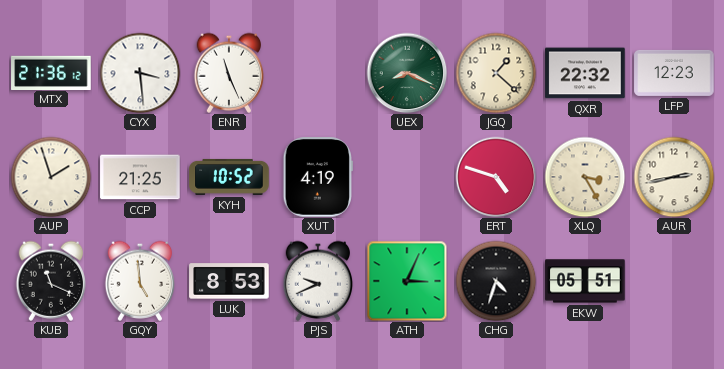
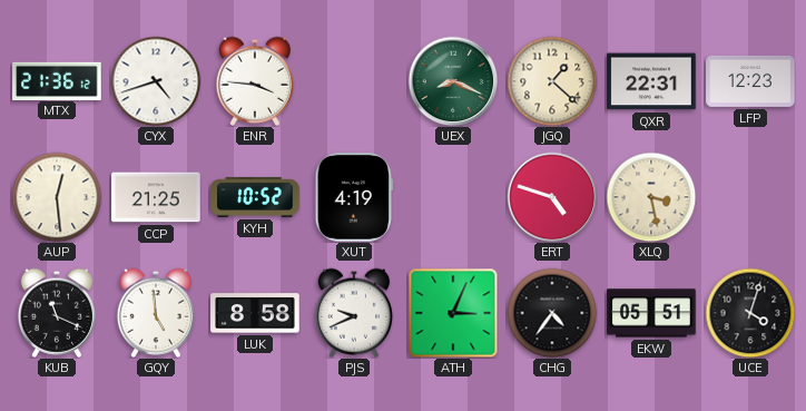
CYX: 3:29 -> 4:42 (156, 81)
ENR: 11:26 -> 3:46 (255, 81)
QXR: 22:32 -> 22:31 (651, 81)
AUP: 1:57 -> 12:29 (57, 197)
XLQ: 3:25 -> 3:28 (651, 197)
AUR: 2:43 -> none (674, 177)
LUK: 8:53 -> 8:58 (255, 313)
CHG: 4:33 -> 4:36 (552, 313)
UCE: none -> 4:03 (750, 313)
